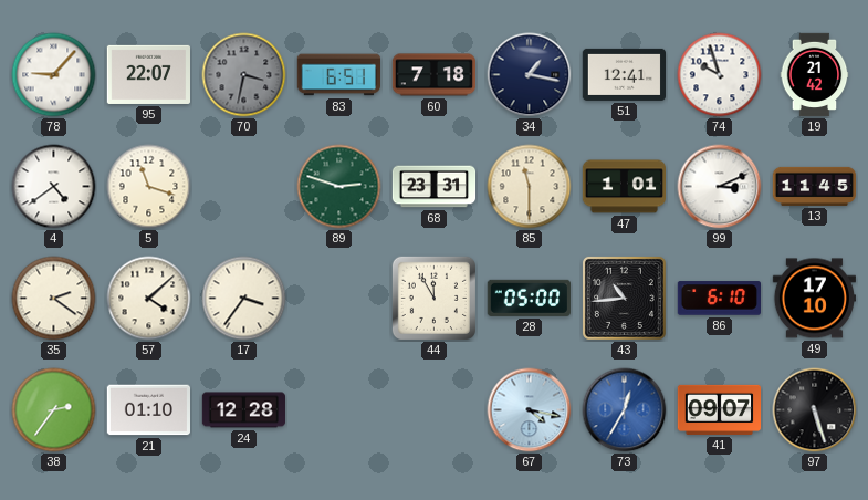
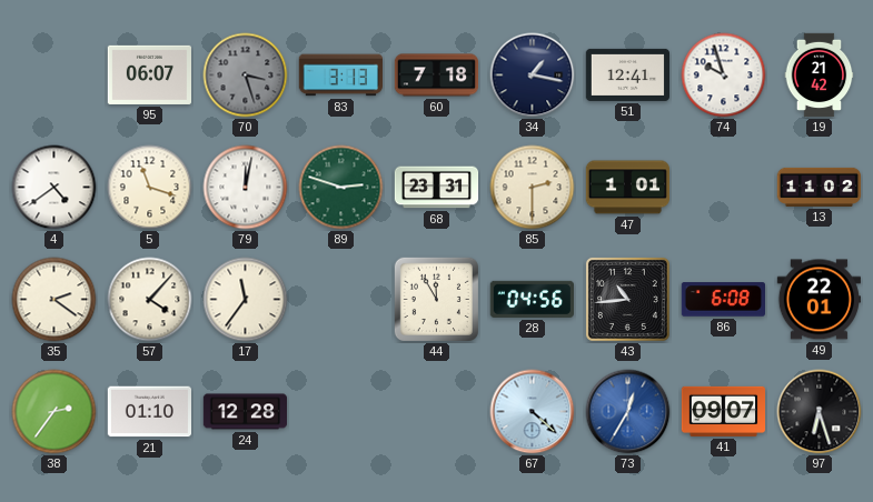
78: 9:07 -> none (54, 75)
95: 22:07 -> 06:07 (149, 74)
70: 3:32 -> 3:27 (246, 76)
83: 6:51 -> 3:13 (340, 76)
79: none -> 12:02 (246, 188)
85: 11:30 -> 2:30 (533, 188)
99: 3:11 -> none (720, 187)
13: 11:45 -> 11:02 (820, 187)
57: 4:08 -> 4:07 (150, 300)
17: 3:36 -> 11:36 (246, 300)
28: 05:00 -> 04:56 (532, 299)
86: 6:10 -> 6:08 (723, 300)
49: 17:10 -> 22:01 (819, 300)
67: 4:17 -> 4:22 (533, 412)
97: 5:27 -> 6:27 (820, 412)
